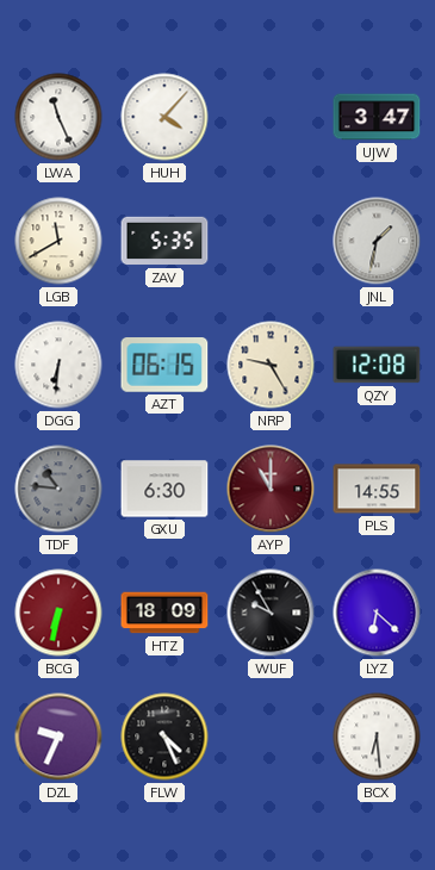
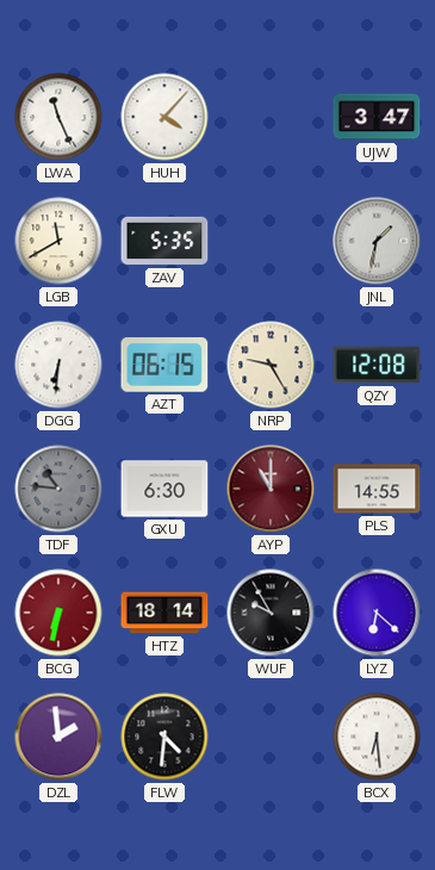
HTZ: 18:09 -> 18:14 (164, 613)
DZL: 9:34 -> 1:59 (58, 737)
FLW: 4:26 -> 4:31 (164, 737)
